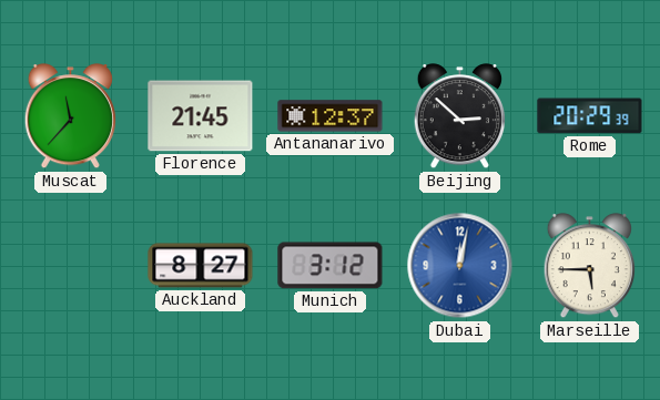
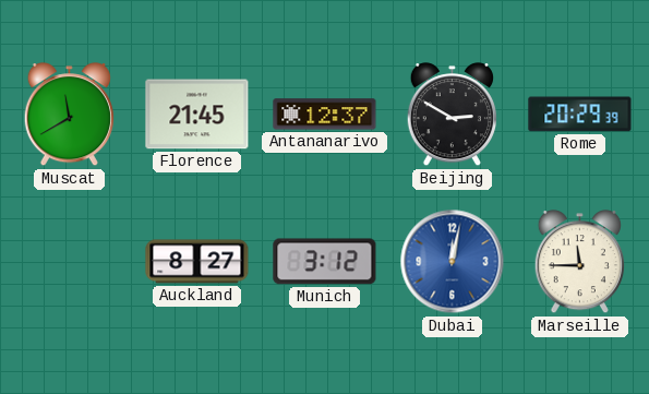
Muscat: 11:37 -> 11:40 (69, 115)
Beijing: 2:52 -> 2:50 (452, 115)
Marseille: 5:45 -> 11:45 (579, 262)
